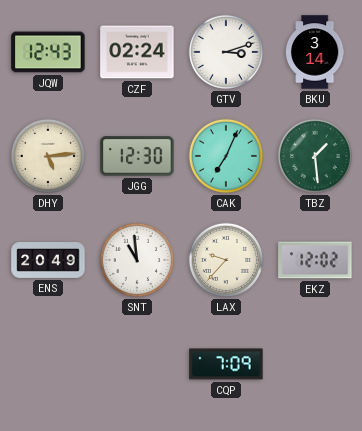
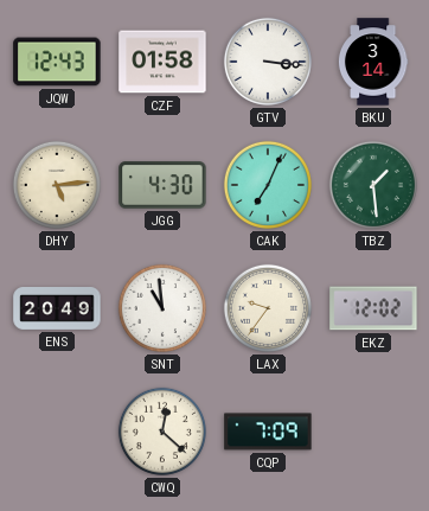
CZF: 02:24 -> 01:58 (162, 62)
GTV: 3:12 -> 3:16 (268, 62)
JGG: 12:30 -> 4:30 (162, 185)
LAX: 9:37 -> 9:36 (268, 308)
CWQ: none -> 12:22 (162, 432)
